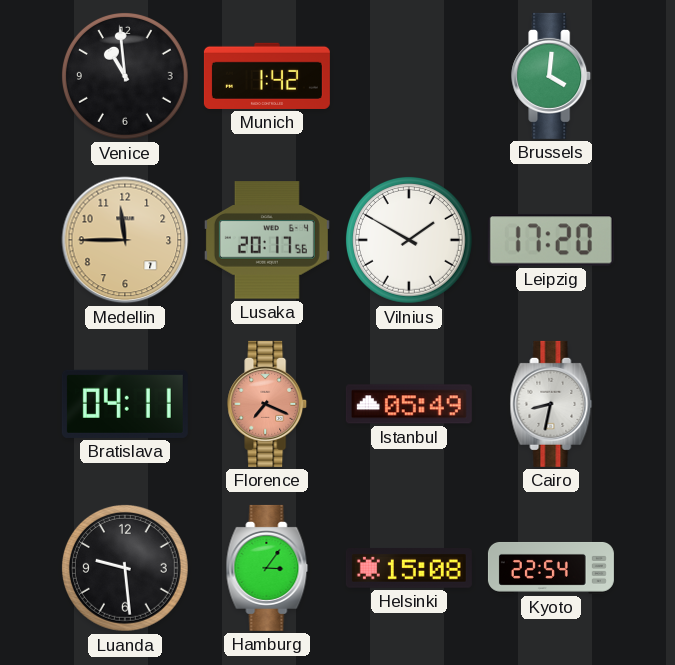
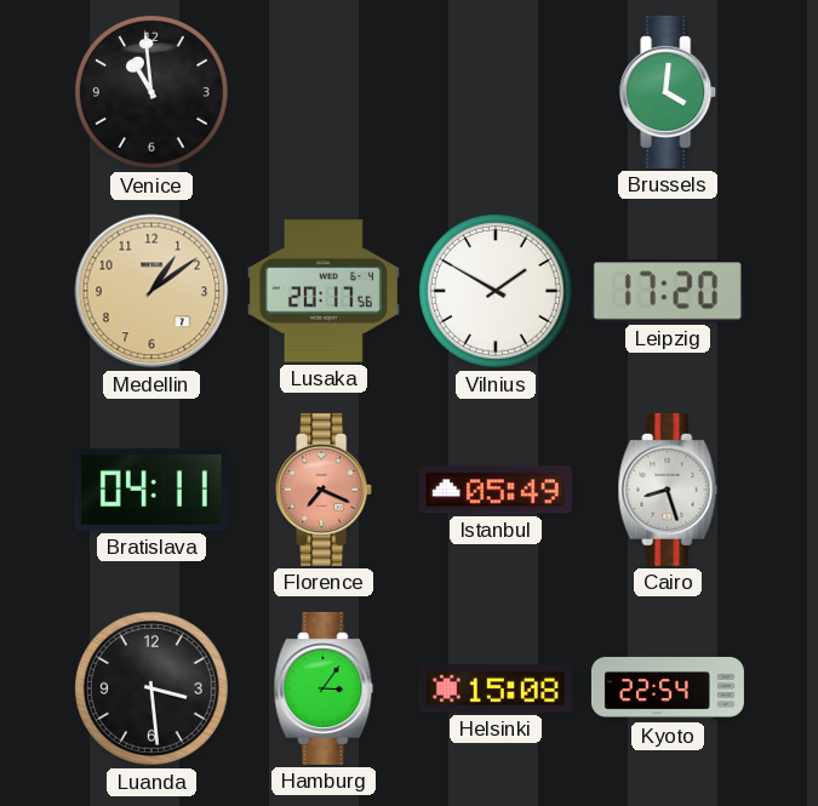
Munich: 1:42 -> none (267, 76)
Medellin: 11:45 -> 1:09 (151, 291)
Cairo: 8:32 -> 8:27 (668, 490)
Luanda: 9:29 -> 3:29 (151, 688)
